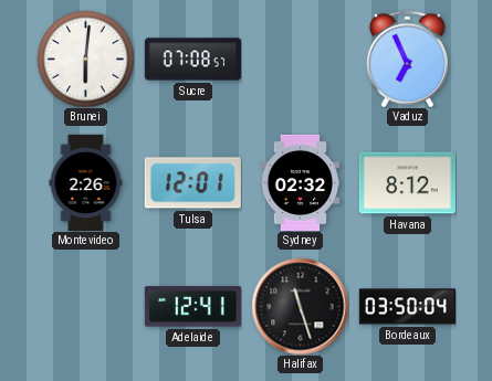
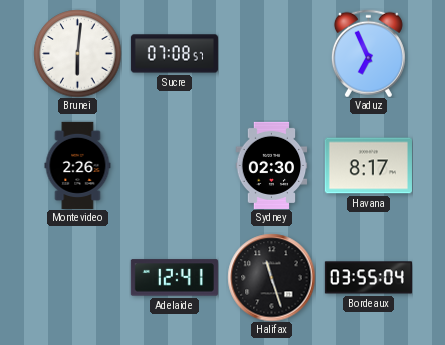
Tulsa: 12:01 -> none (192, 183)
Sydney: 02:32 -> 02:30 (272, 165)
Havana: 8:12 -> 8:17 (368, 166)
Bordeaux: 03:50 -> 03:55 (368, 278)
